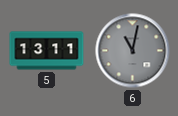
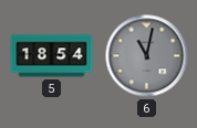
5: 13:11 -> 18:54 (52, 56)
